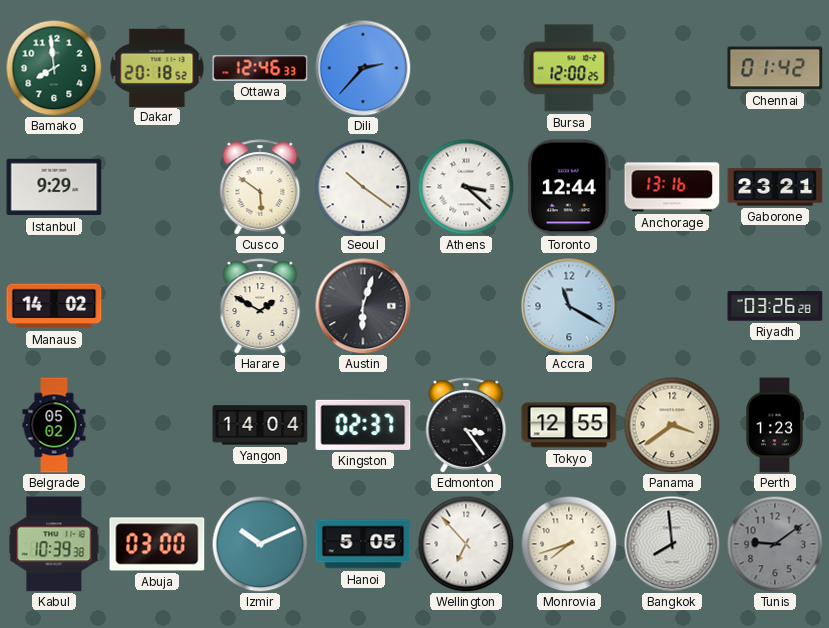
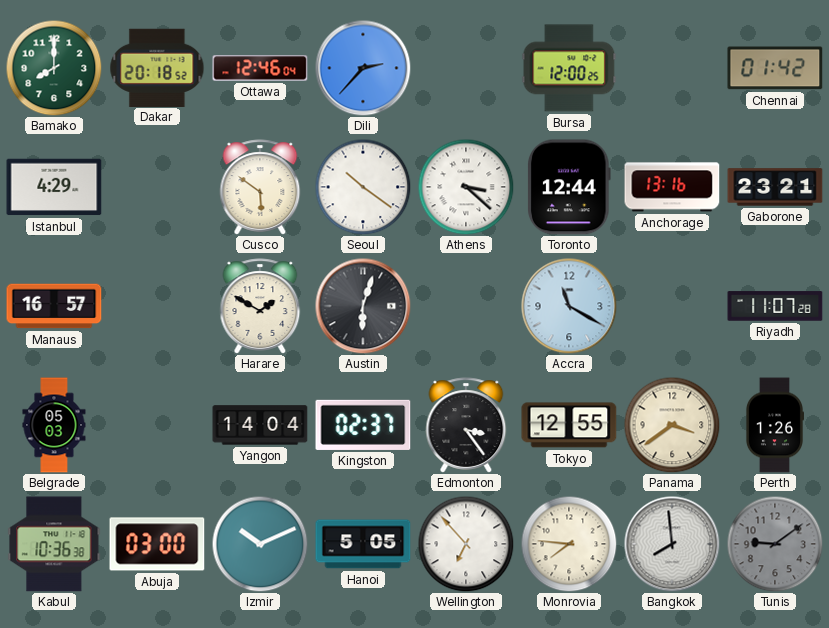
Bamako: 7:59 -> 8:00 (54, 68)
Ottawa: 12:46:33 -> 12:46:04 (260, 68)
Istanbul: 9:29 -> 4:29 (54, 187)
Manaus: 14:02 -> 16:57 (54, 306)
Riyadh: 03:26 -> 11:07 (775, 306)
Belgrade: 05:02 -> 05:03 (54, 425)
Perth: 1:23 -> 1:26 (774, 425)
Kabul: 10:39 -> 10:36 (54, 544)
Monrovia: 7:42 -> 7:46 (569, 544)
